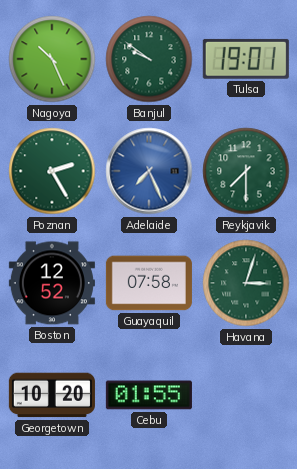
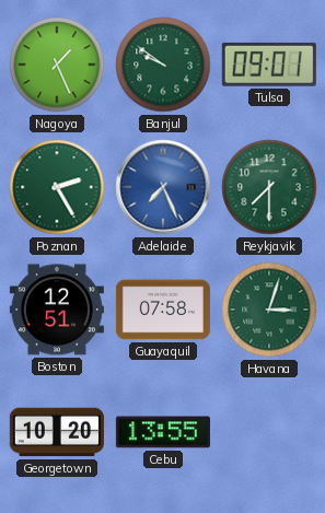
Nagoya: 10:26 -> 1:26 (57, 65)
Tulsa: 19:01 -> 09:01 (269, 65)
Boston: 12:52 -> 12:51 (57, 310)
Cebu: 01:55 -> 13:55 (163, 432)
